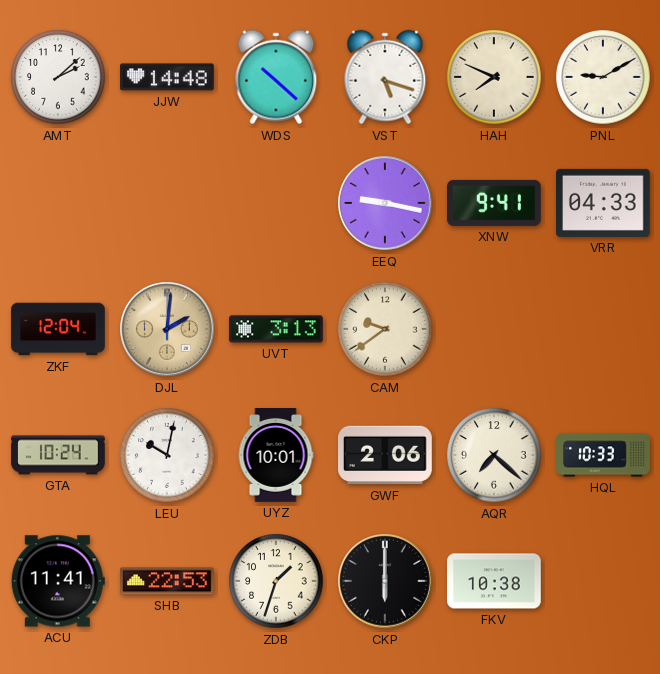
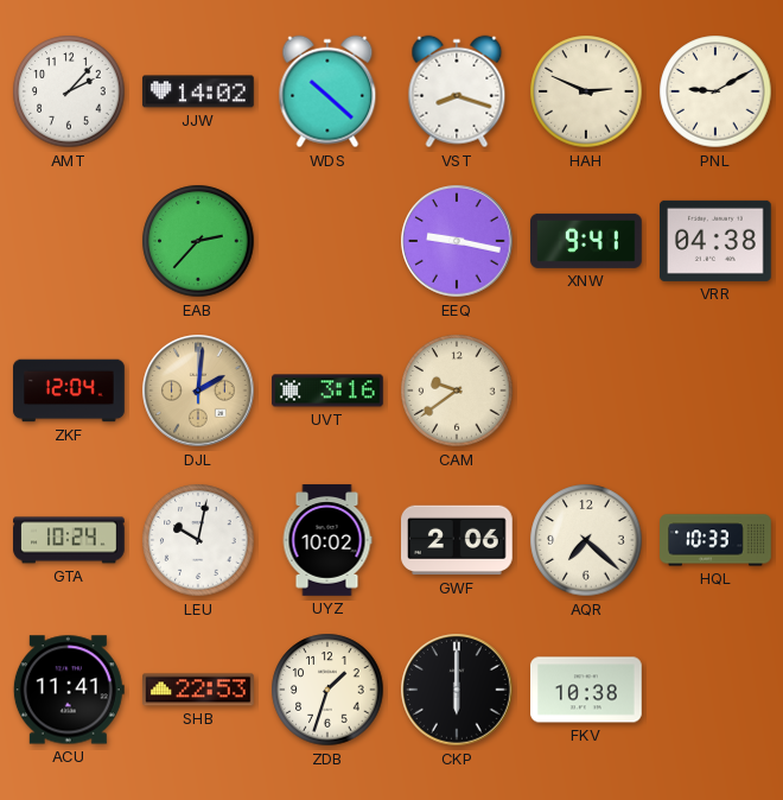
AMT: 2:08 -> 2:07 (69, 91)
JJW: 14:48 -> 14:02 (199, 91)
VST: 5:18 -> 8:18 (457, 91)
HAH: 7:49 -> 2:49 (586, 91)
EAB: none -> 2:37 (198, 241)
VRR: 04:33 -> 04:38 (717, 241)
UVT: 3:13 -> 3:16 (327, 391)
UYZ: 10:01 -> 10:02 (327, 540)
